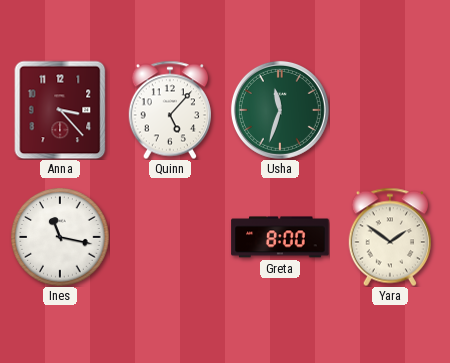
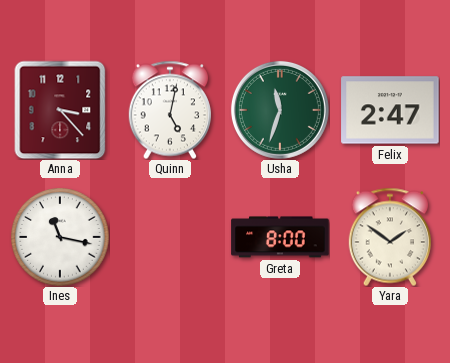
Quinn: 5:07 -> 5:02 (169, 110)
Felix: none -> 2:47 (390, 110)
